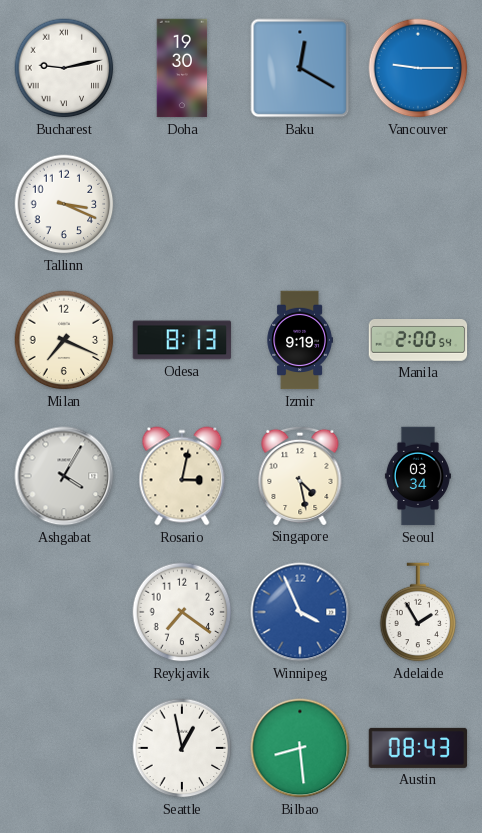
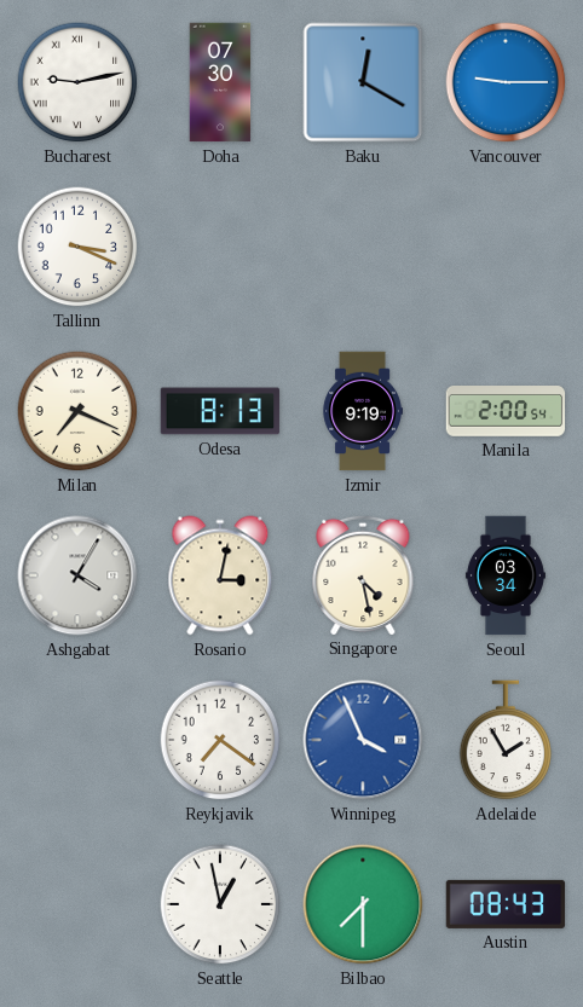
Doha: 19:30 -> 07:30 (220, 82)
Bilbao: 8:29 -> 7:30 (363, 904)
